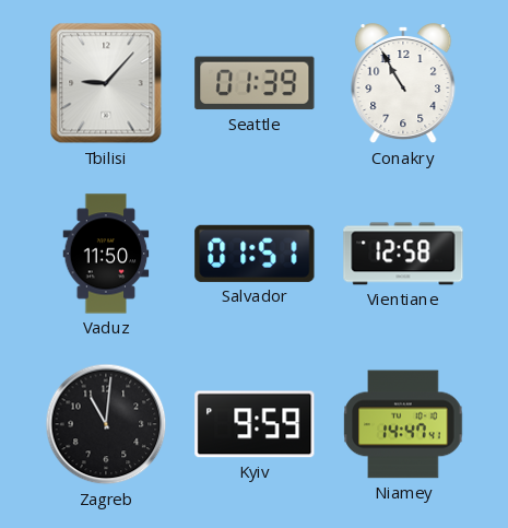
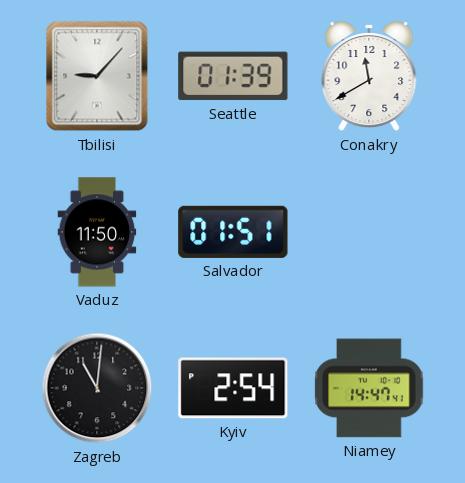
Conakry: 10:55 -> 11:40 (369, 77)
Vientiane: 12:58 -> none (403, 254)
Kyiv: 9:59 -> 2:54 (233, 388)
